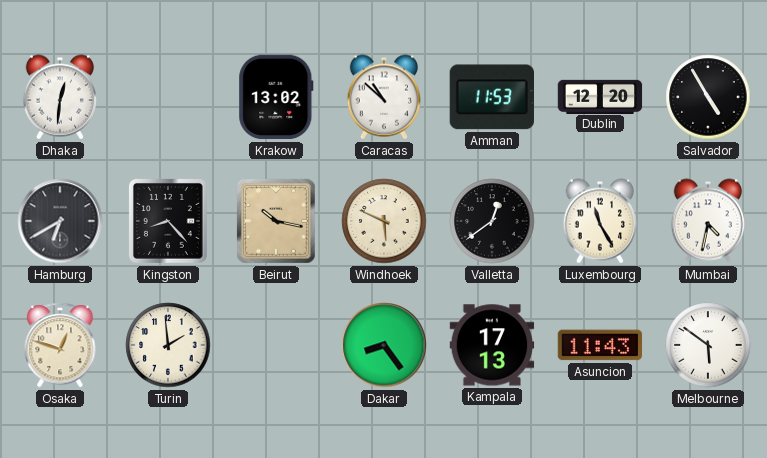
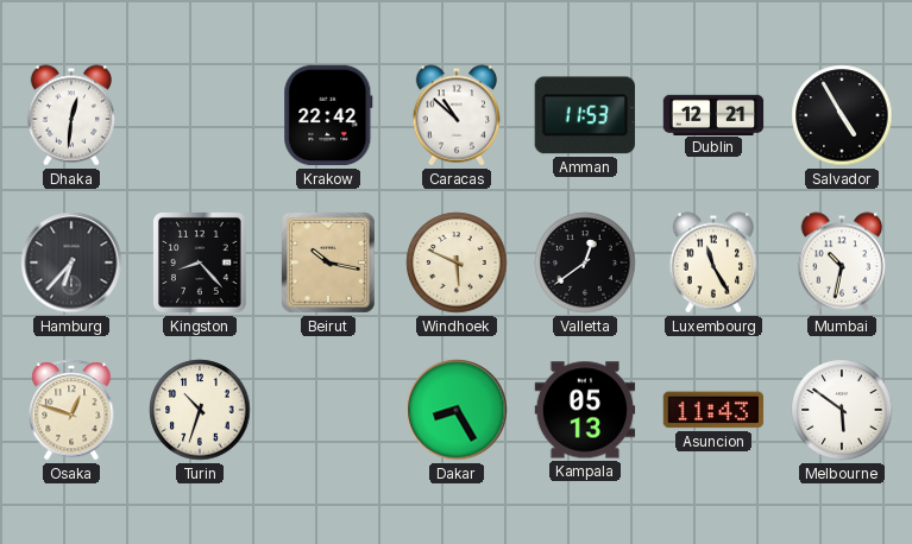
Krakow: 13:02 -> 22:42 (328, 115)
Dublin: 12:20 -> 12:21 (713, 114)
Hamburg: 6:40 -> 6:37 (71, 262)
Mumbai: 4:32 -> 10:32 (842, 262)
Turin: 1:59 -> 10:33 (200, 410)
Dakar: 8:24 -> 8:25 (457, 410)
Kampala: 17:13 -> 05:13 (585, 410)
